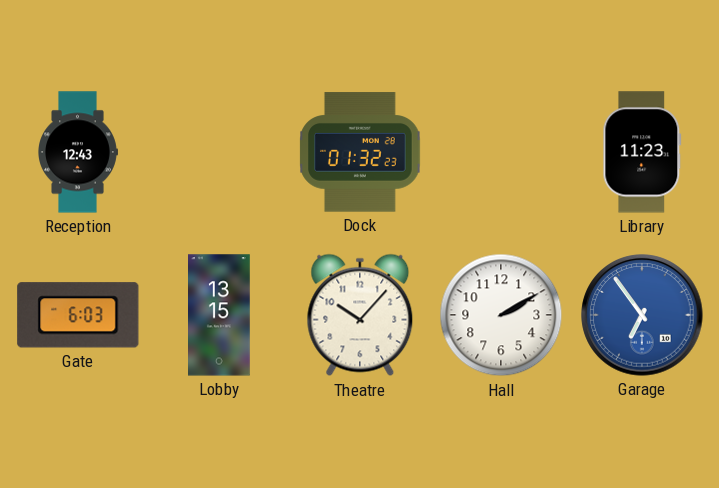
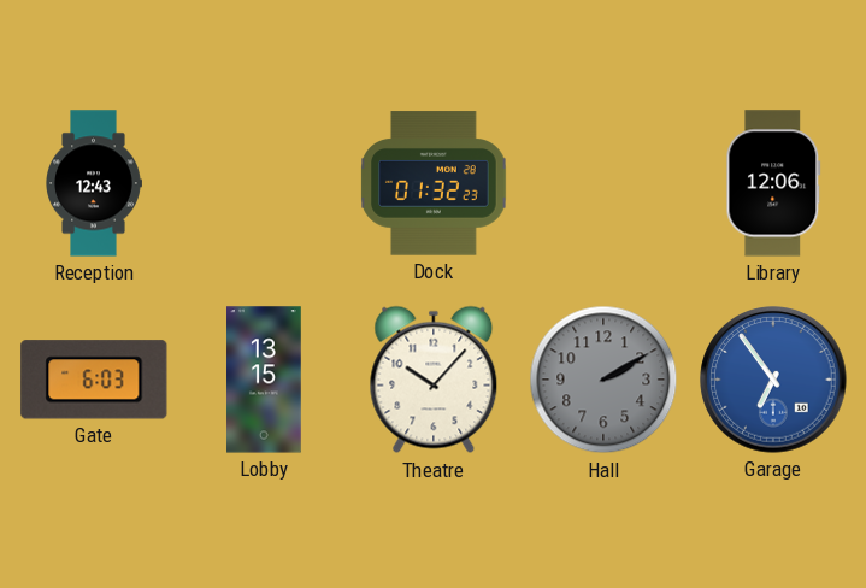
Library: 11:23 -> 12:06 (773, 183)
Hall dial: white -> grey (603, 380)
